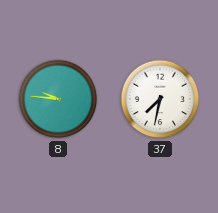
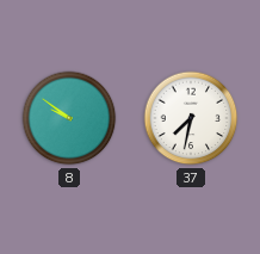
8: 9:46 -> 9:51 (69, 118)
